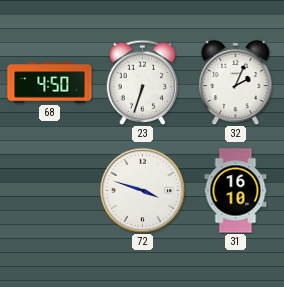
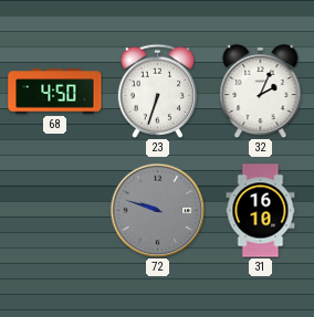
72: 3:48 -> 9:48 (157, 210)
72 dial: white -> grey (157, 210)
